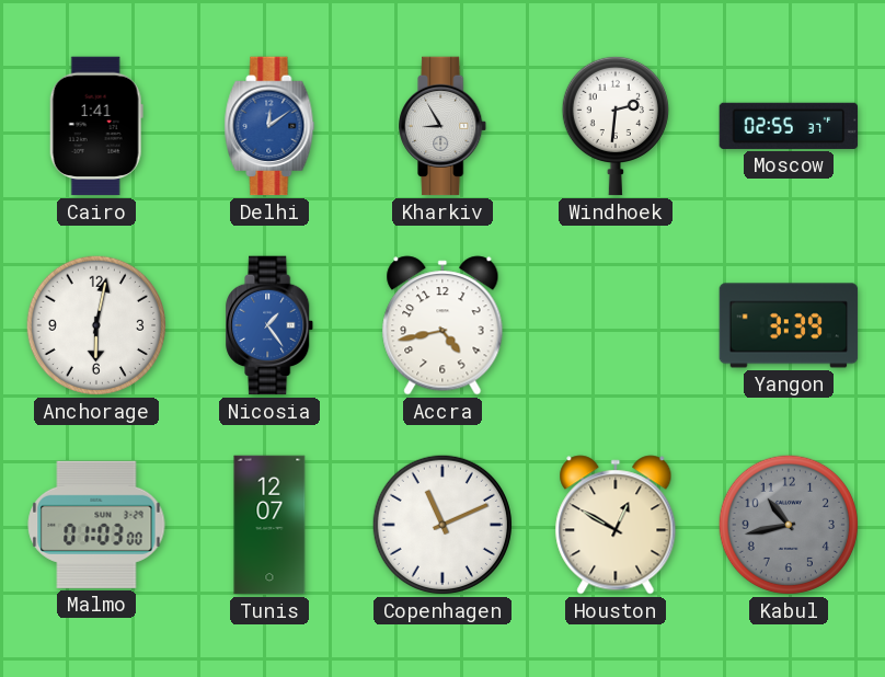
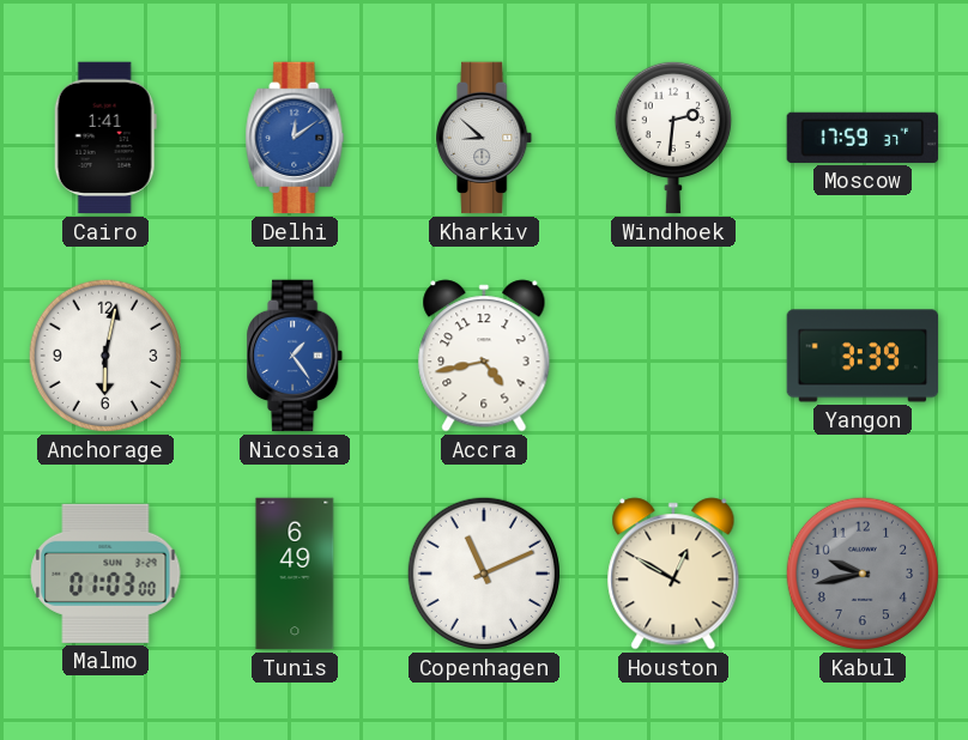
Kharkiv: 8:55 -> 8:52 (485, 138)
Moscow: 02:55 -> 17:59 (863, 138)
Tunis: 12:07 -> 6:49 (295, 574)
Kabul: 10:43 -> 9:43 (863, 574)
